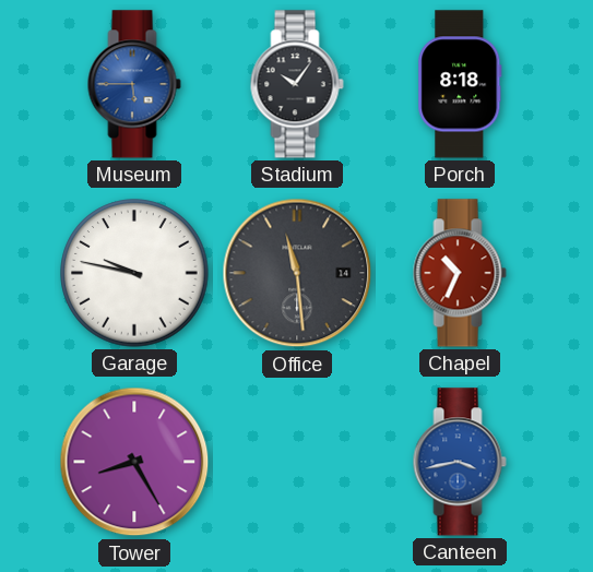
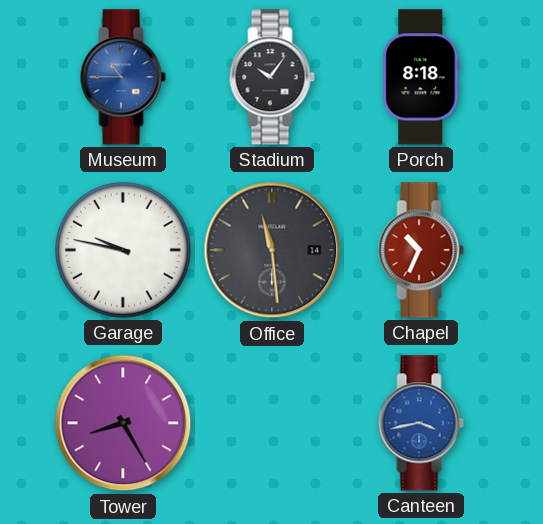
Museum: 5:45 -> 10:45 (123, 77)
